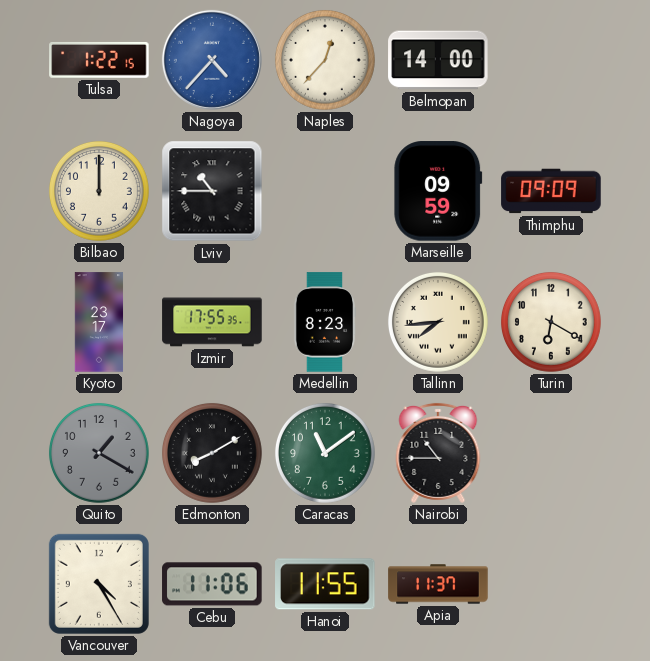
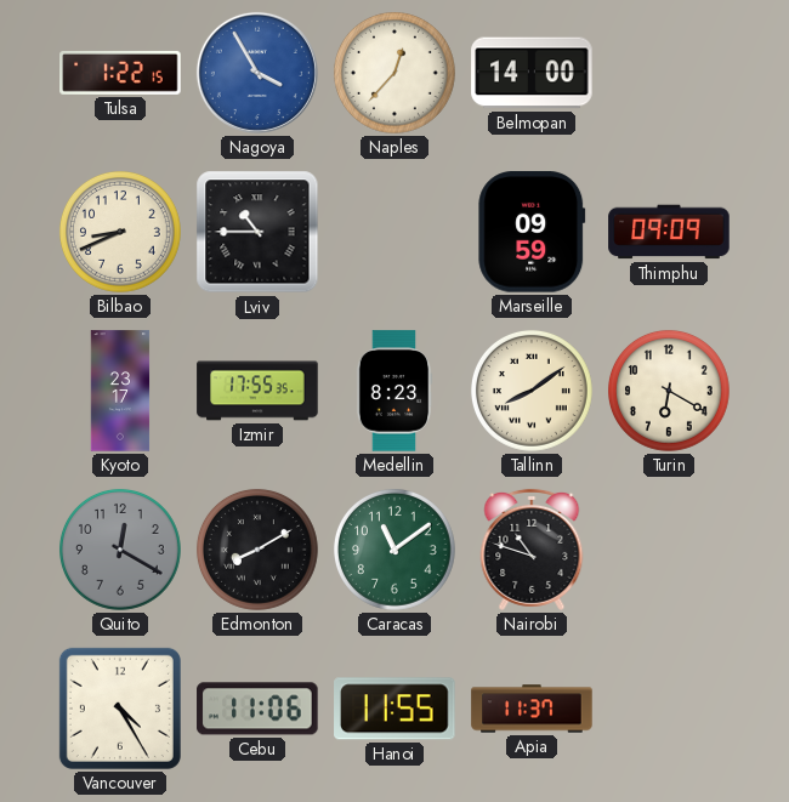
Nagoya: 4:37 -> 3:55 (257, 73)
Bilbao: 12:00 -> 8:41 (120, 232)
Tallinn: 7:44 -> 8:09 (532, 391)
Quito: 1:20 -> 12:20 (120, 550)
Nairobi: 10:45 -> 10:48 (532, 550)
